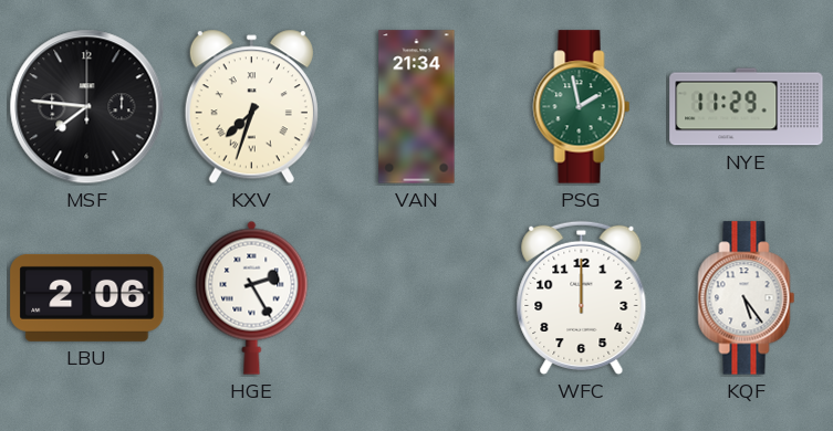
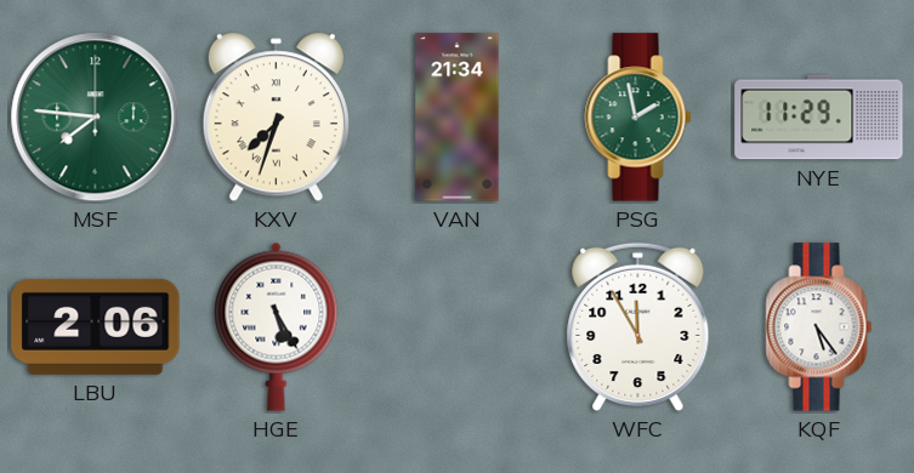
MSF dial: black -> green (96, 118)
HGE: 2:25 -> 5:25 (277, 326)
WFC: 12:00 -> 11:55 (638, 327)
